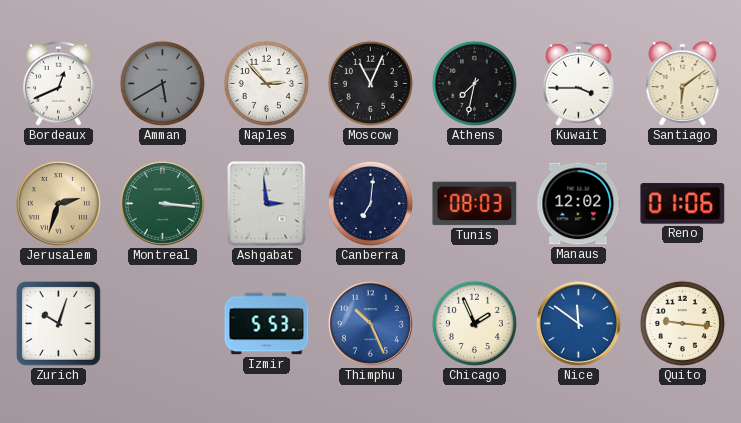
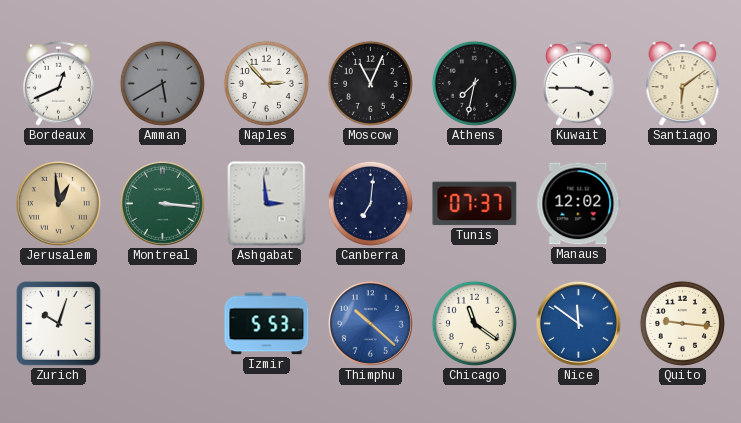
Jerusalem: 2:33 -> 12:59 (58, 203)
Tunis: 08:03 -> 07:37 (475, 204)
Reno: 01:06 -> none (683, 204)
Thimphu: 10:26 -> 10:22 (370, 323)
Chicago: 1:56 -> 11:21 (474, 323)
